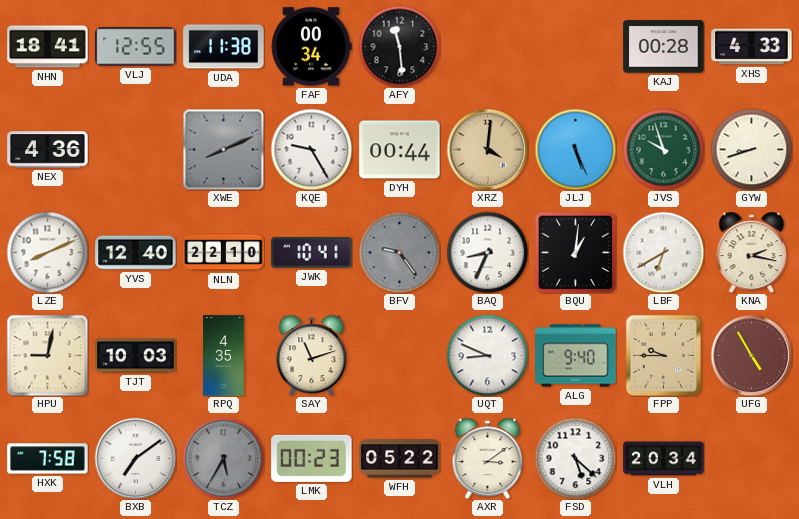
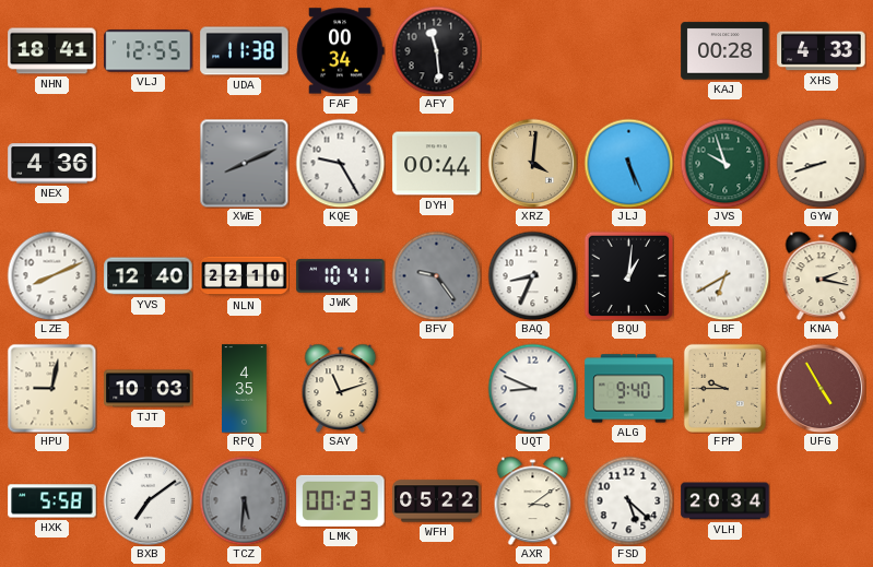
HXK: 7:58 -> 5:58 (52, 501)
TCZ: 5:35 -> 5:31 (244, 500)
